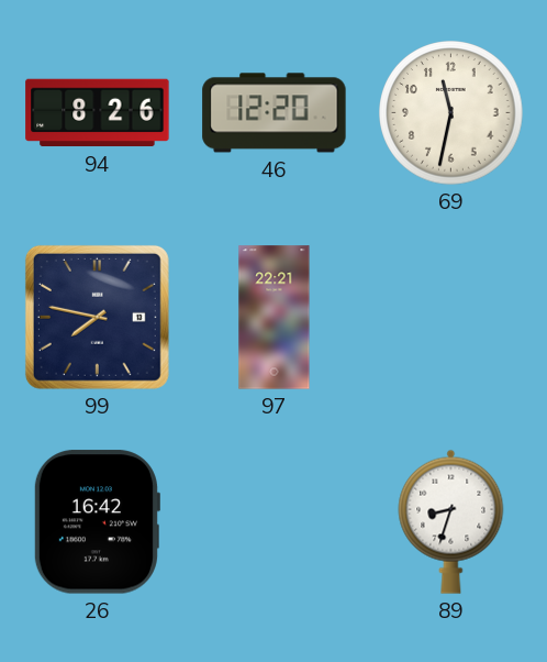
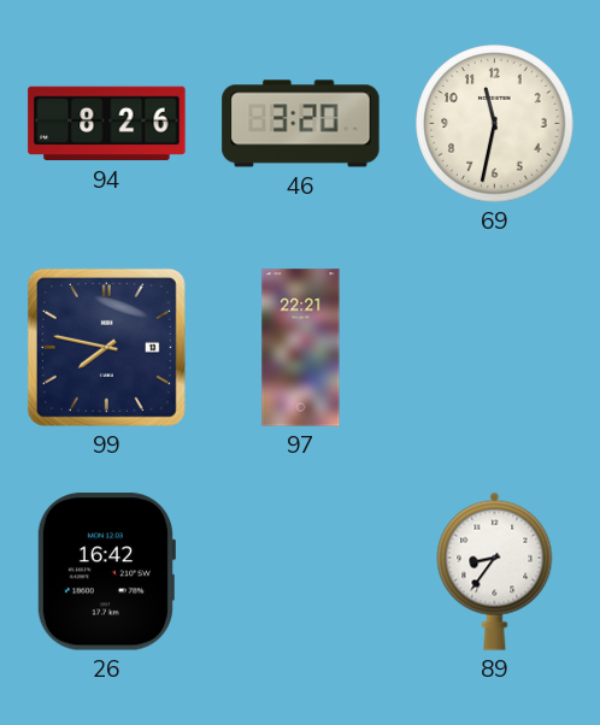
46: 12:20 -> 3:20 (301, 124)
89: 8:33 -> 8:36 (495, 571)
